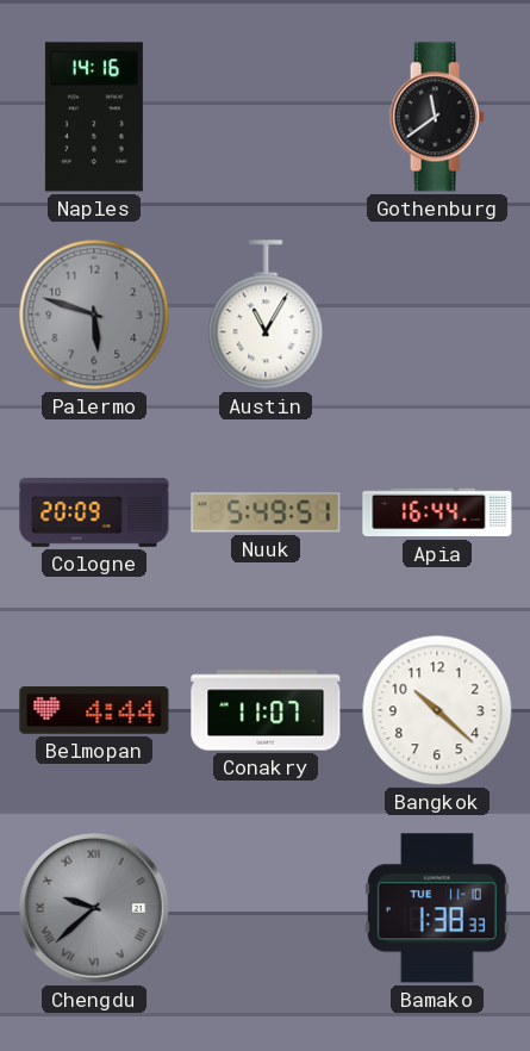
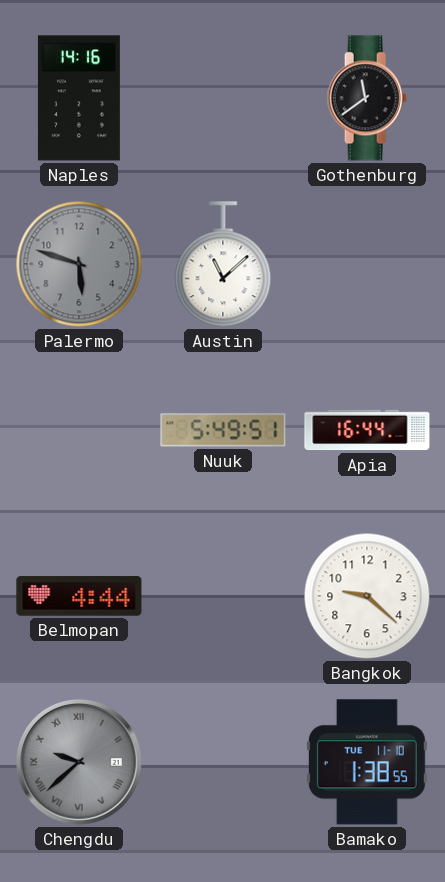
Austin: 11:05 -> 11:08 (223, 265)
Cologne: 20:09 -> none (94, 512)
Conakry: 11:07 -> none (266, 710)
Bangkok: 10:22 -> 9:22 (367, 596)
Bamako: 1:38:33 -> 1:38:55 (367, 762)
